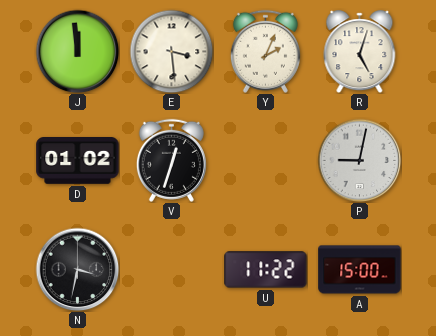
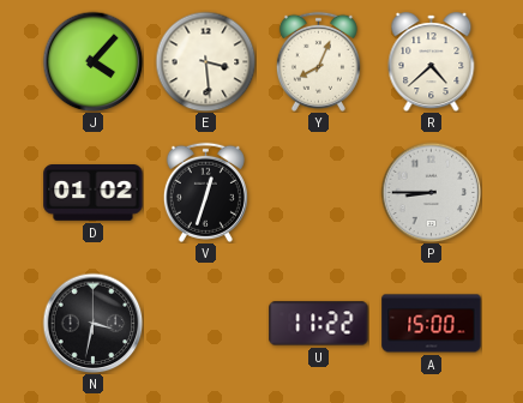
J: 11:59 -> 4:07 (92, 61)
Y: 2:04 -> 8:04 (318, 61)
R: 5:03 -> 4:38 (432, 62)
P: 9:02 -> 8:45 (431, 192)
